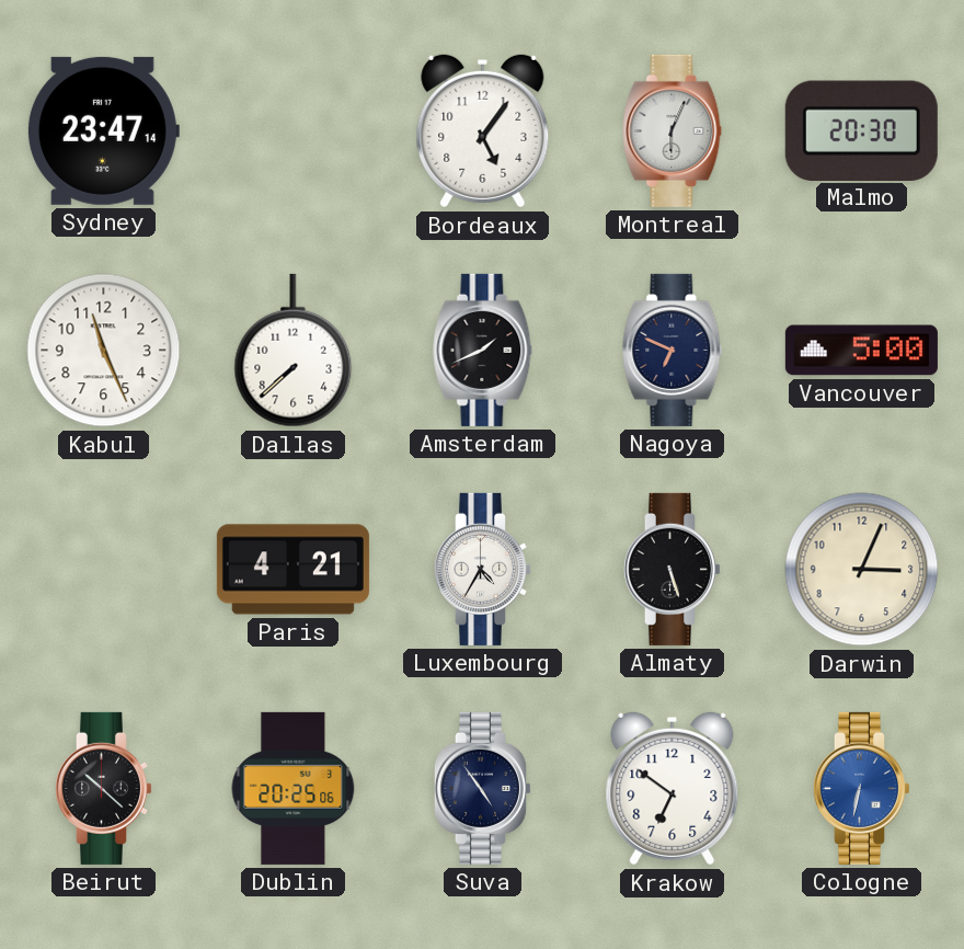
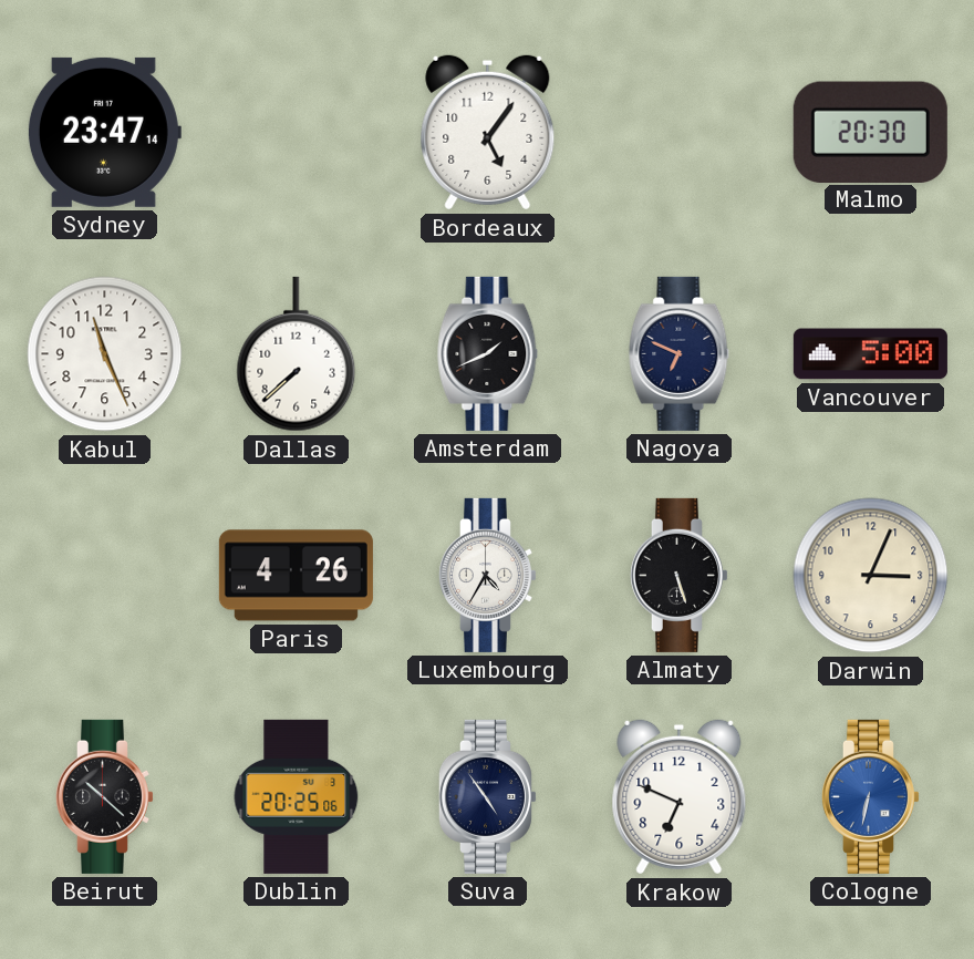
Montreal: 6:04 -> none (673, 130)
Paris: 4:21 -> 4:26 (296, 576)
Krakow: 6:51 -> 6:49 (680, 797)
